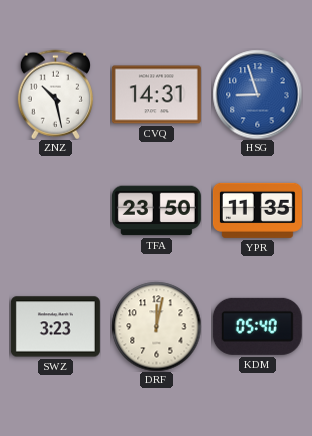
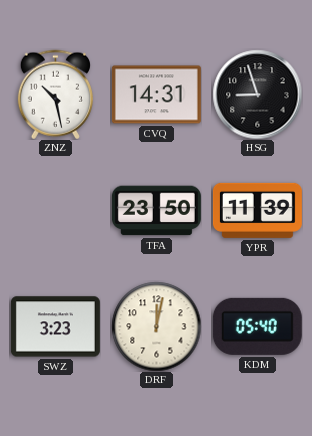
HSG dial: blue -> black (257, 94)
YPR: 11:35 -> 11:39 (257, 210)
